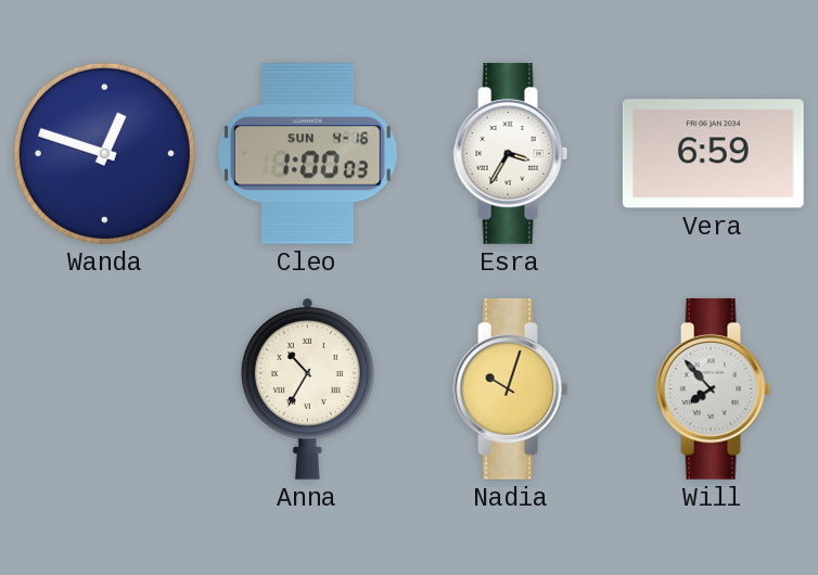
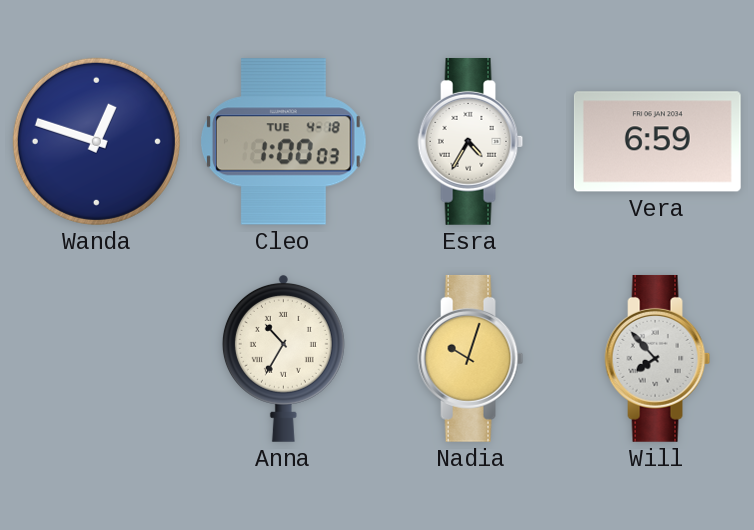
Cleo date: SUN 4-16 -> TUE 4-18 (284, 142)
Esra: 3:35 -> 4:35 (471, 141)
